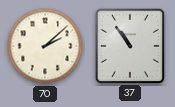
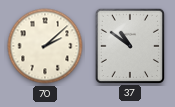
37: 10:54 -> 10:51 (129, 45)
